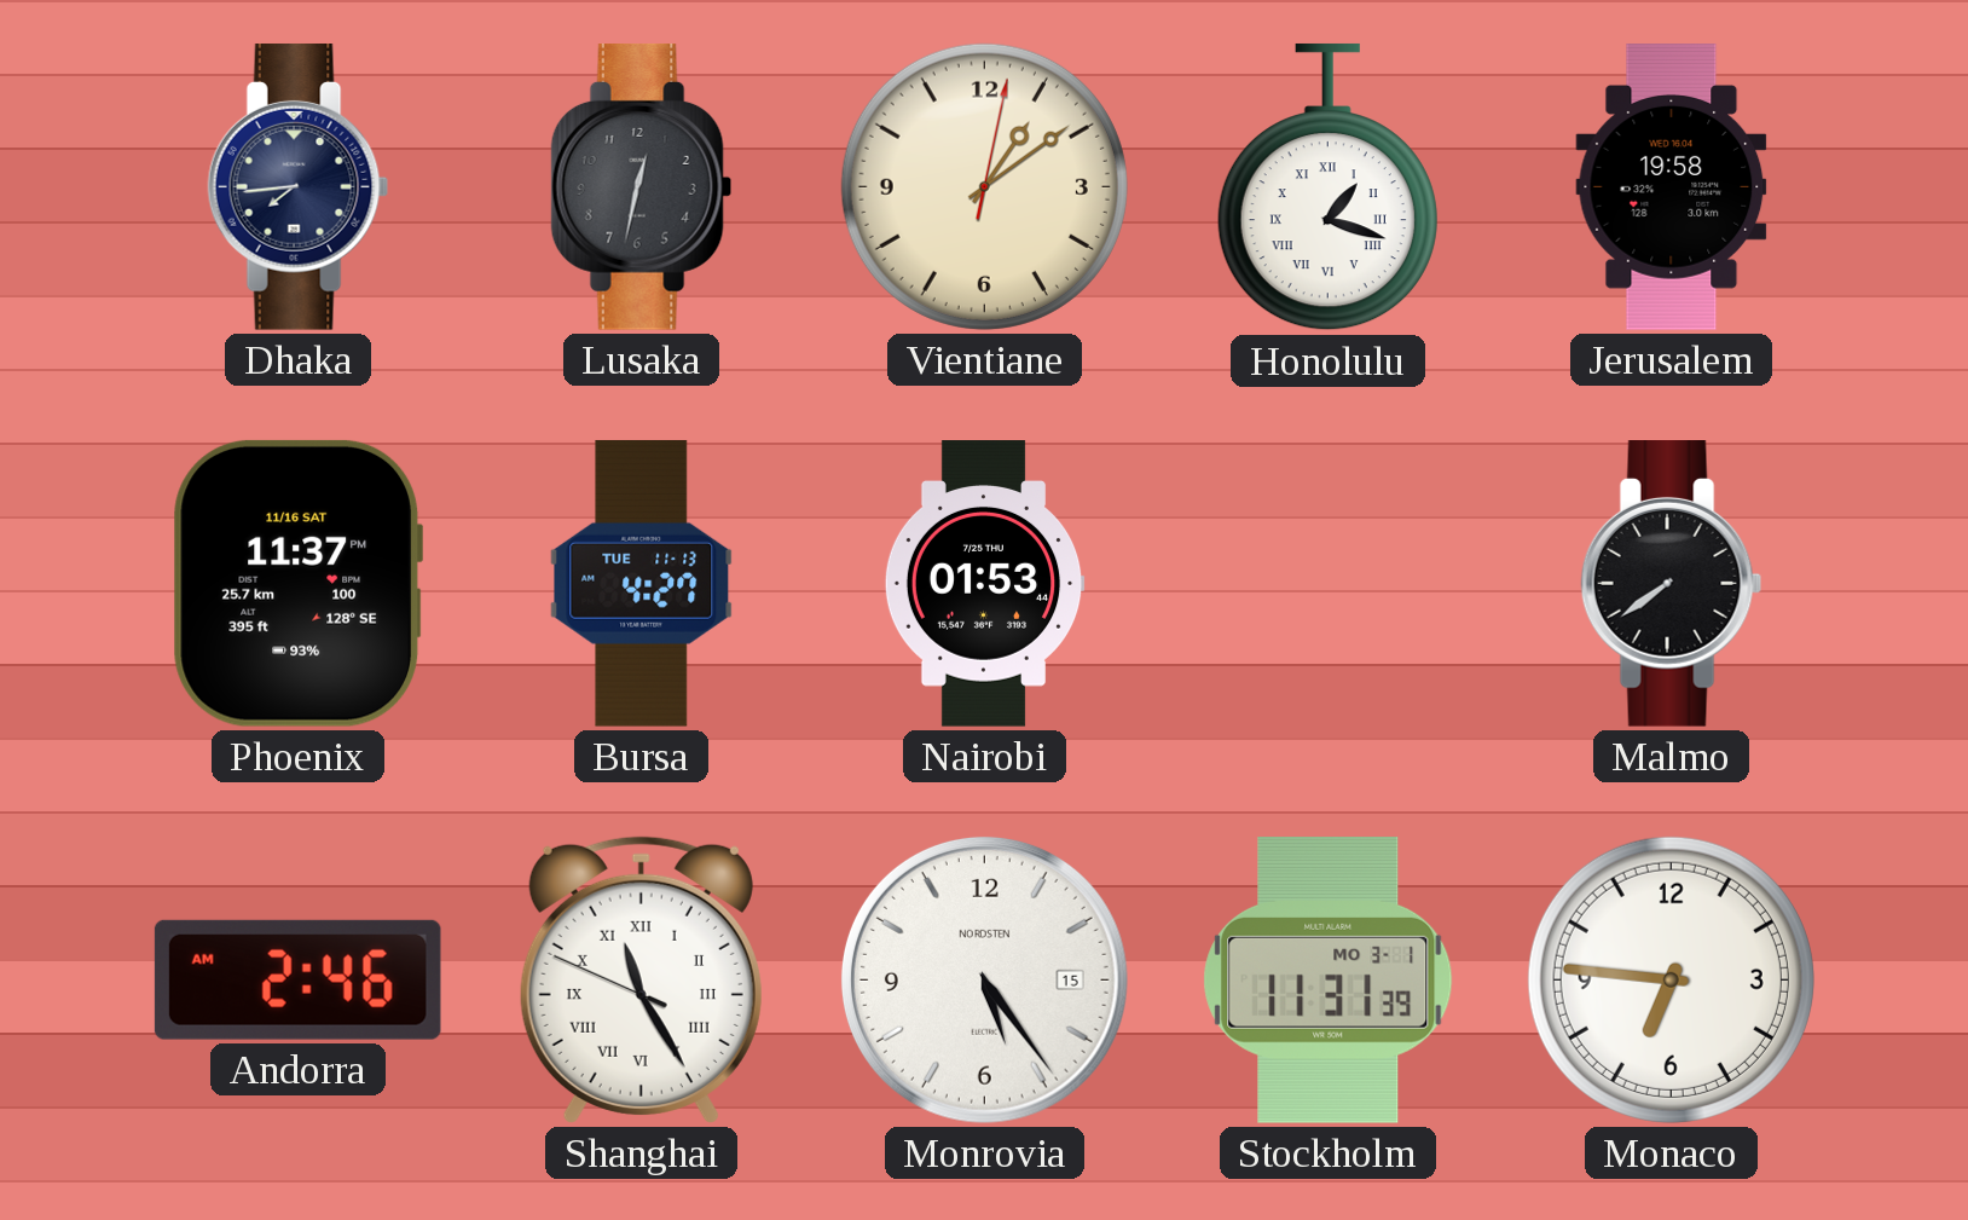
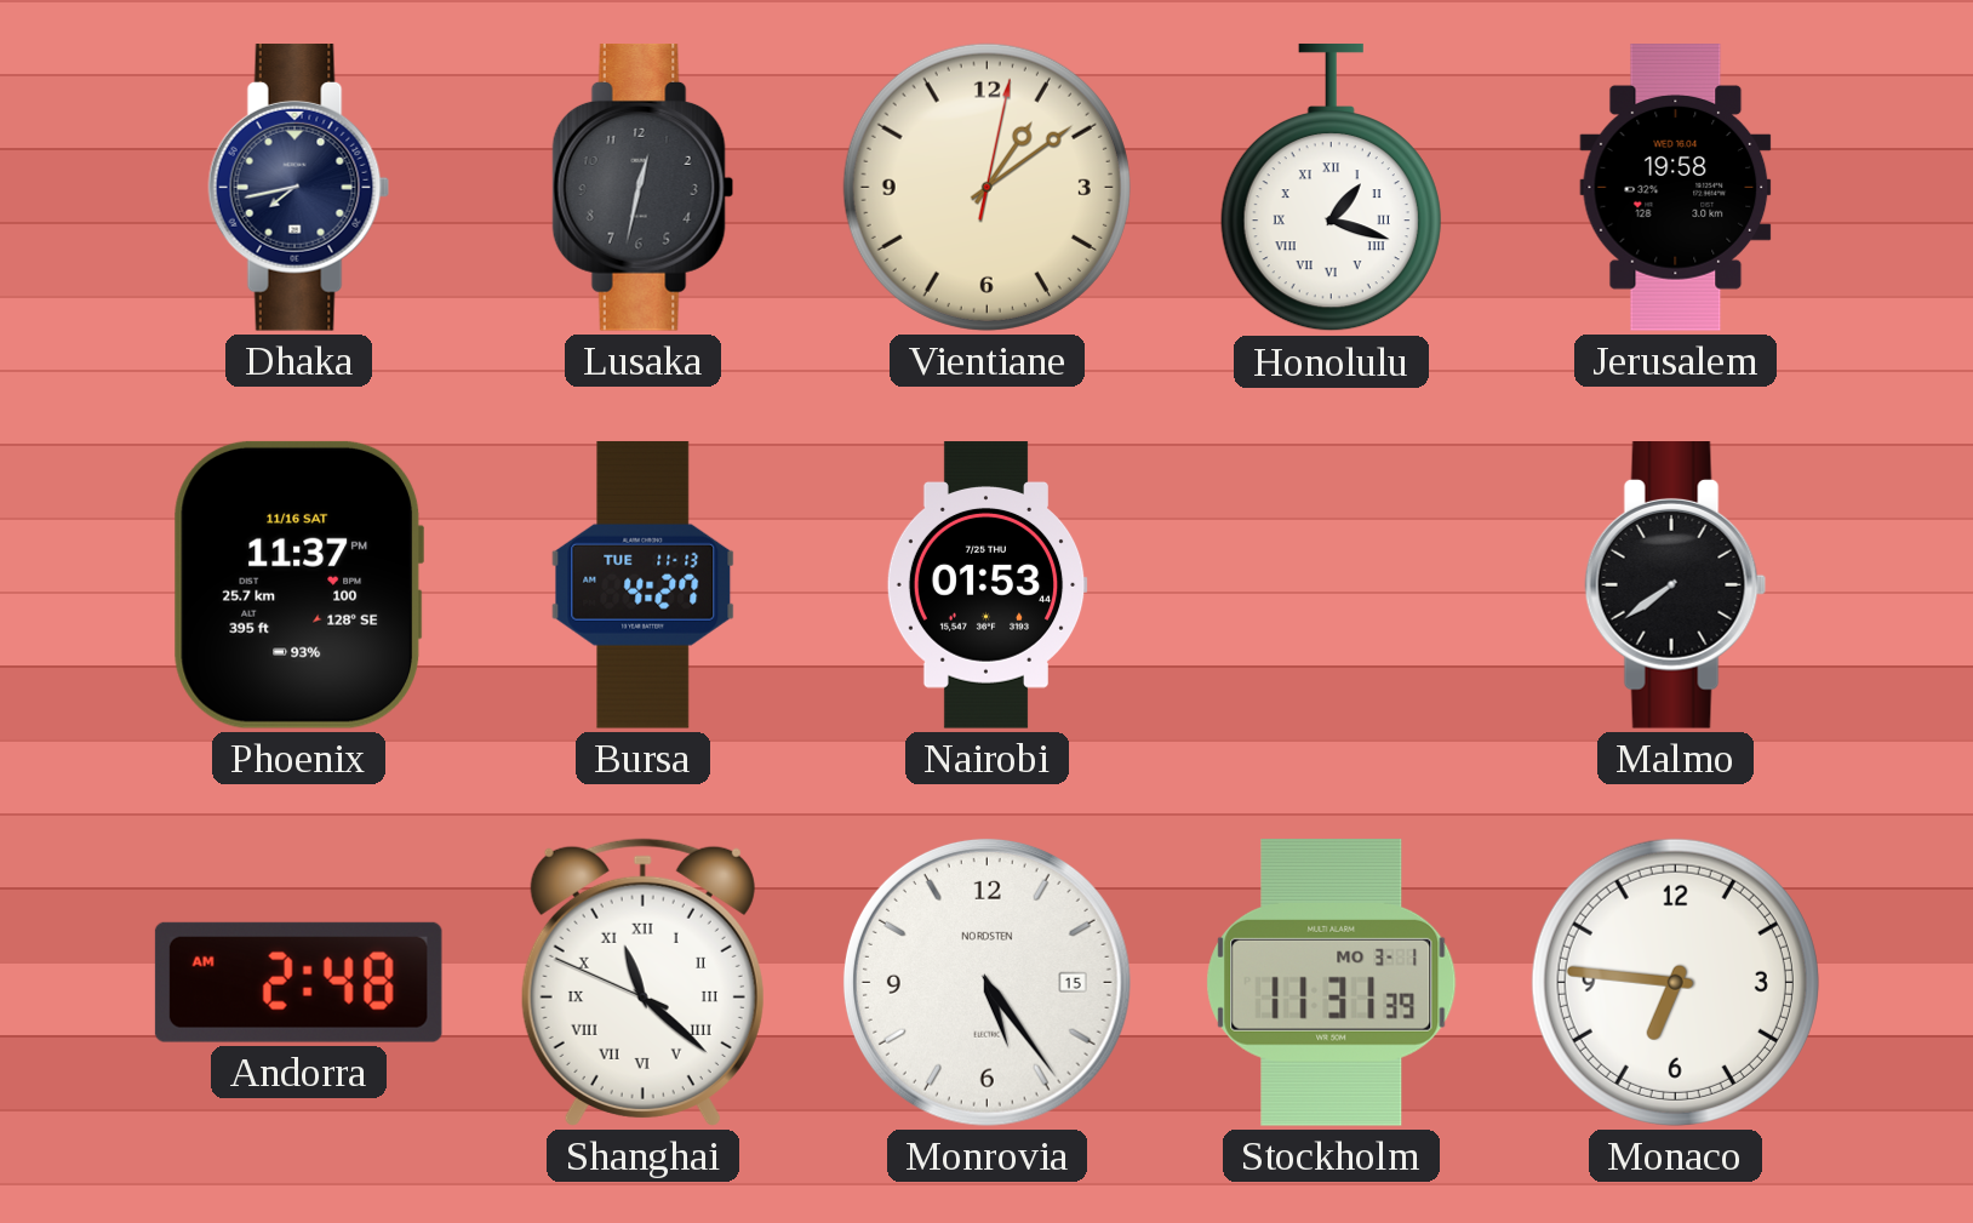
Dhaka: 7:44 -> 7:43 (299, 188)
Andorra: 2:46 -> 2:48 (298, 982)
Shanghai: 11:24 -> 11:21 (642, 982)
